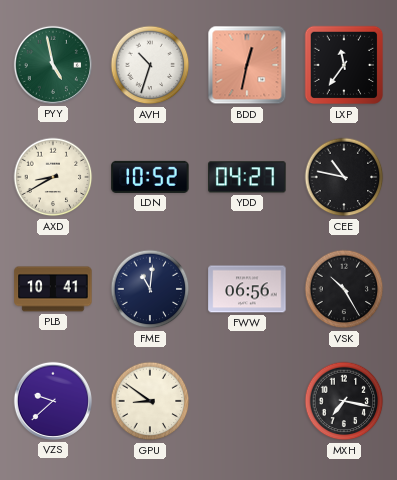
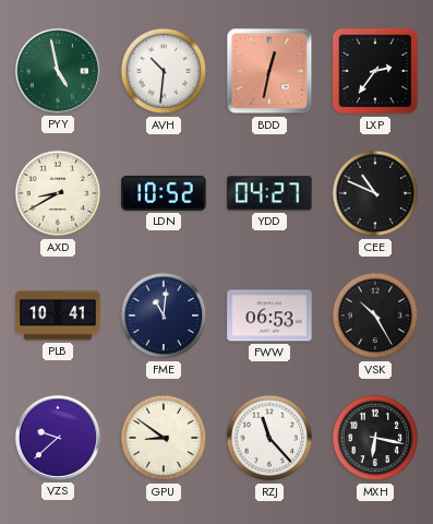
AVH: 10:33 -> 10:31 (164, 71)
LXP: 11:36 -> 2:36 (375, 71)
CEE: 10:47 -> 10:49 (375, 193)
FWW: 06:56 -> 06:53 (269, 315)
RZJ: none -> 11:23 (269, 438)
MXH: 7:17 -> 6:17 (375, 438)
